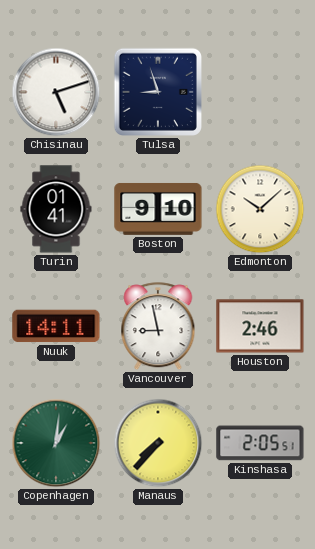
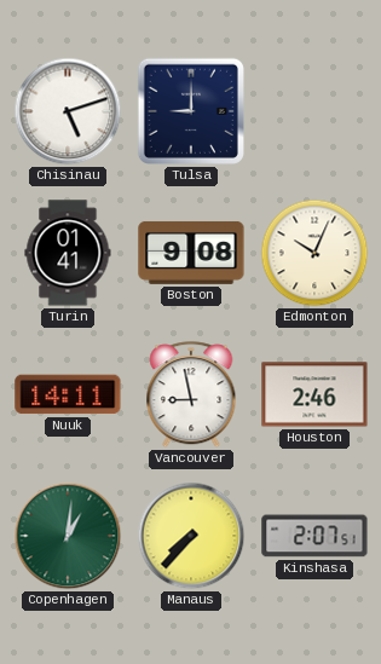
Tulsa: 8:57 -> 9:00 (191, 111)
Boston: 9:10 -> 9:08 (191, 253)
Edmonton: 10:08 -> 10:04 (314, 253)
Kinshasa: 2:05 -> 2:07 (314, 536)
